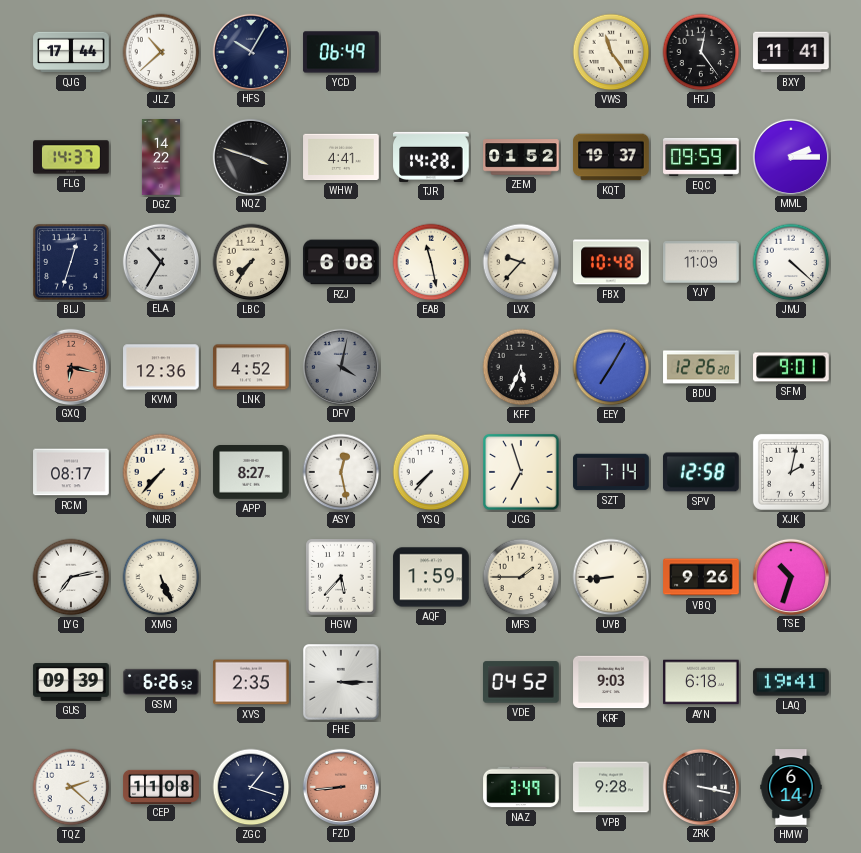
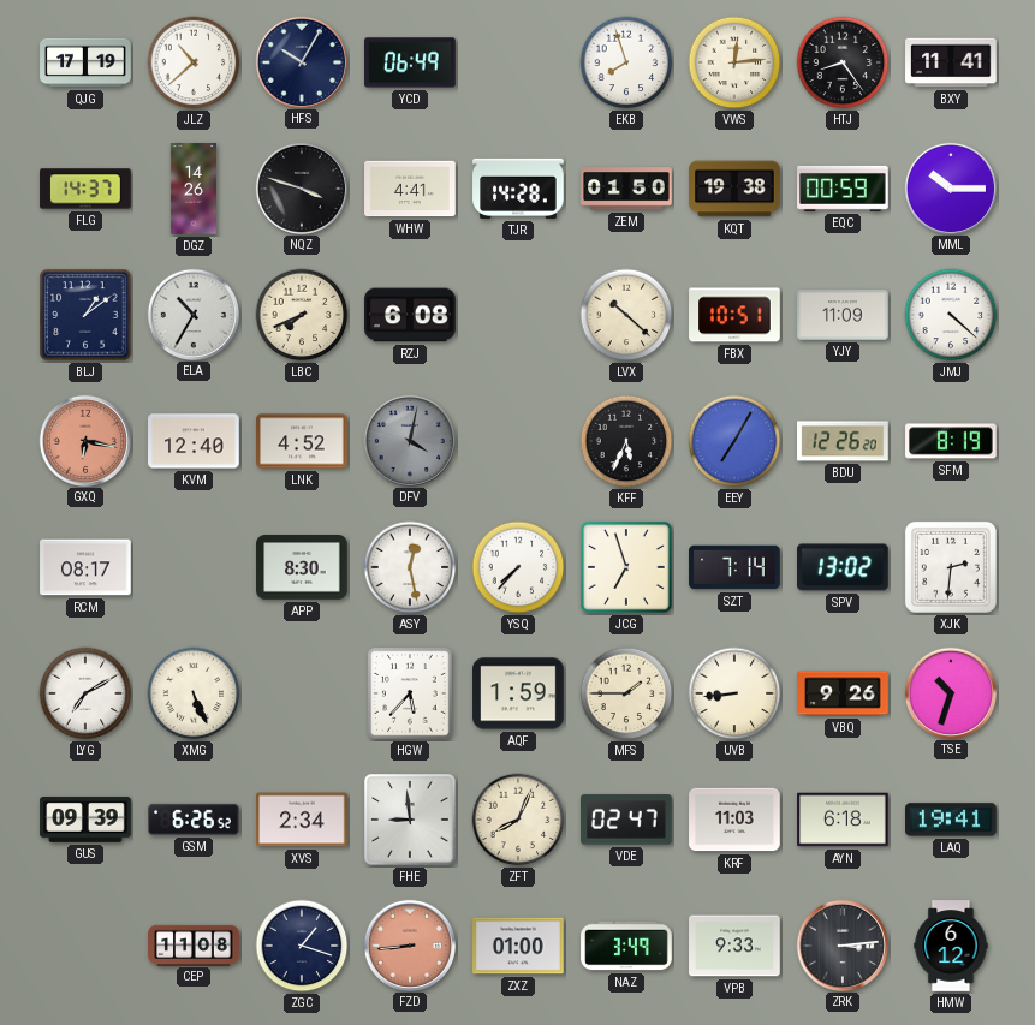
QJG: 17:44 -> 17:19 (85, 62)
EKB: none -> 7:57 (626, 62)
VWS: 11:24 -> 12:14 (734, 62)
HTJ: 12:24 -> 8:24 (843, 62)
DGZ: 14:22 -> 14:26 (194, 189)
ZEM: 01:52 -> 01:50 (626, 189)
KQT: 19:37 -> 19:38 (734, 189)
EQC: 09:59 -> 00:59 (843, 189)
MML: 2:15 -> 10:15 (950, 187)
BLJ: 12:33 -> 1:09 (85, 315)
LBC: 7:36 -> 7:41 (302, 315)
EAB: 11:28 -> none (431, 262)
LVX: 9:37 -> 10:22 (626, 315)
FBX: 10:48 -> 10:51 (734, 315)
KVM: 12:36 -> 12:40 (194, 441)
SFM: 9:01 -> 8:19 (951, 441)
NUR: 7:37 -> none (161, 472)
APP: 8:27 -> 8:30 (302, 568)
SPV: 12:58 -> 13:02 (843, 567)
XJK: 2:02 -> 2:31 (951, 567)
LYG: 7:13 -> 7:10 (85, 693)
XVS: 2:35 -> 2:34 (302, 820)
FHE: 3:15 -> 8:59 (411, 821)
ZFT: none -> 8:04 (518, 820)
VDE: 04:52 -> 02:47 (627, 820)
KRF: 9:03 -> 11:03 (734, 820)
TQZ: 2:22 -> none (71, 787)
ZXZ: none -> 01:00 (518, 946)
VPB: 9:28 -> 9:33 (734, 946)
ZRK: 3:17 -> 3:14 (841, 944)
HMW: 6:14 -> 6:12 (951, 946)
